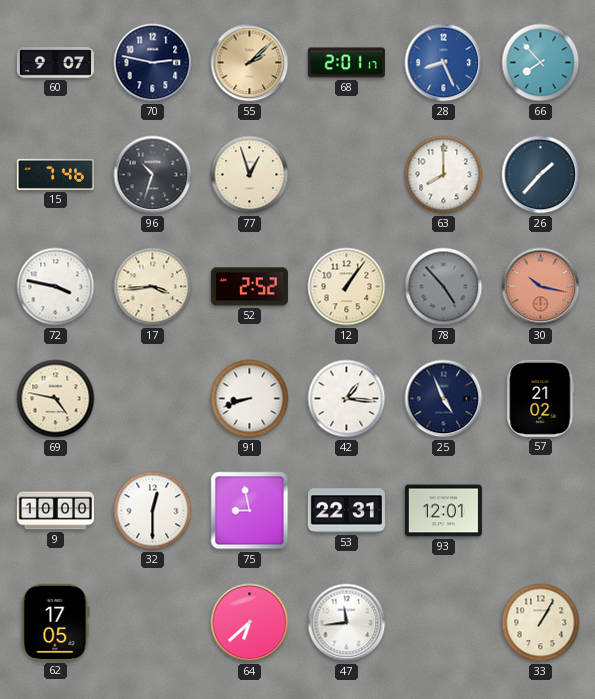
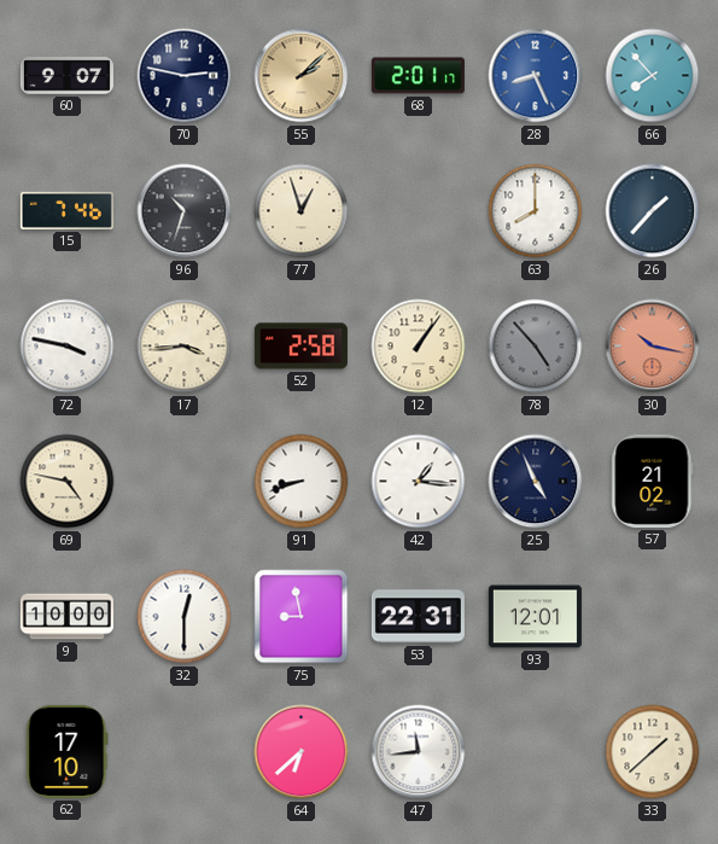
52: 2:52 -> 2:58 (300, 347)
62: 17:05 -> 17:10 (68, 751)
33: 1:05 -> 1:38 (653, 752)
